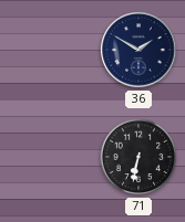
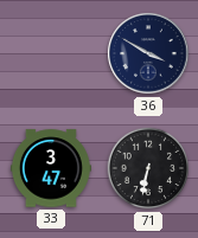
36: 1:50 -> 3:50 (148, 53)
33: none -> 3:47 (51, 168)
